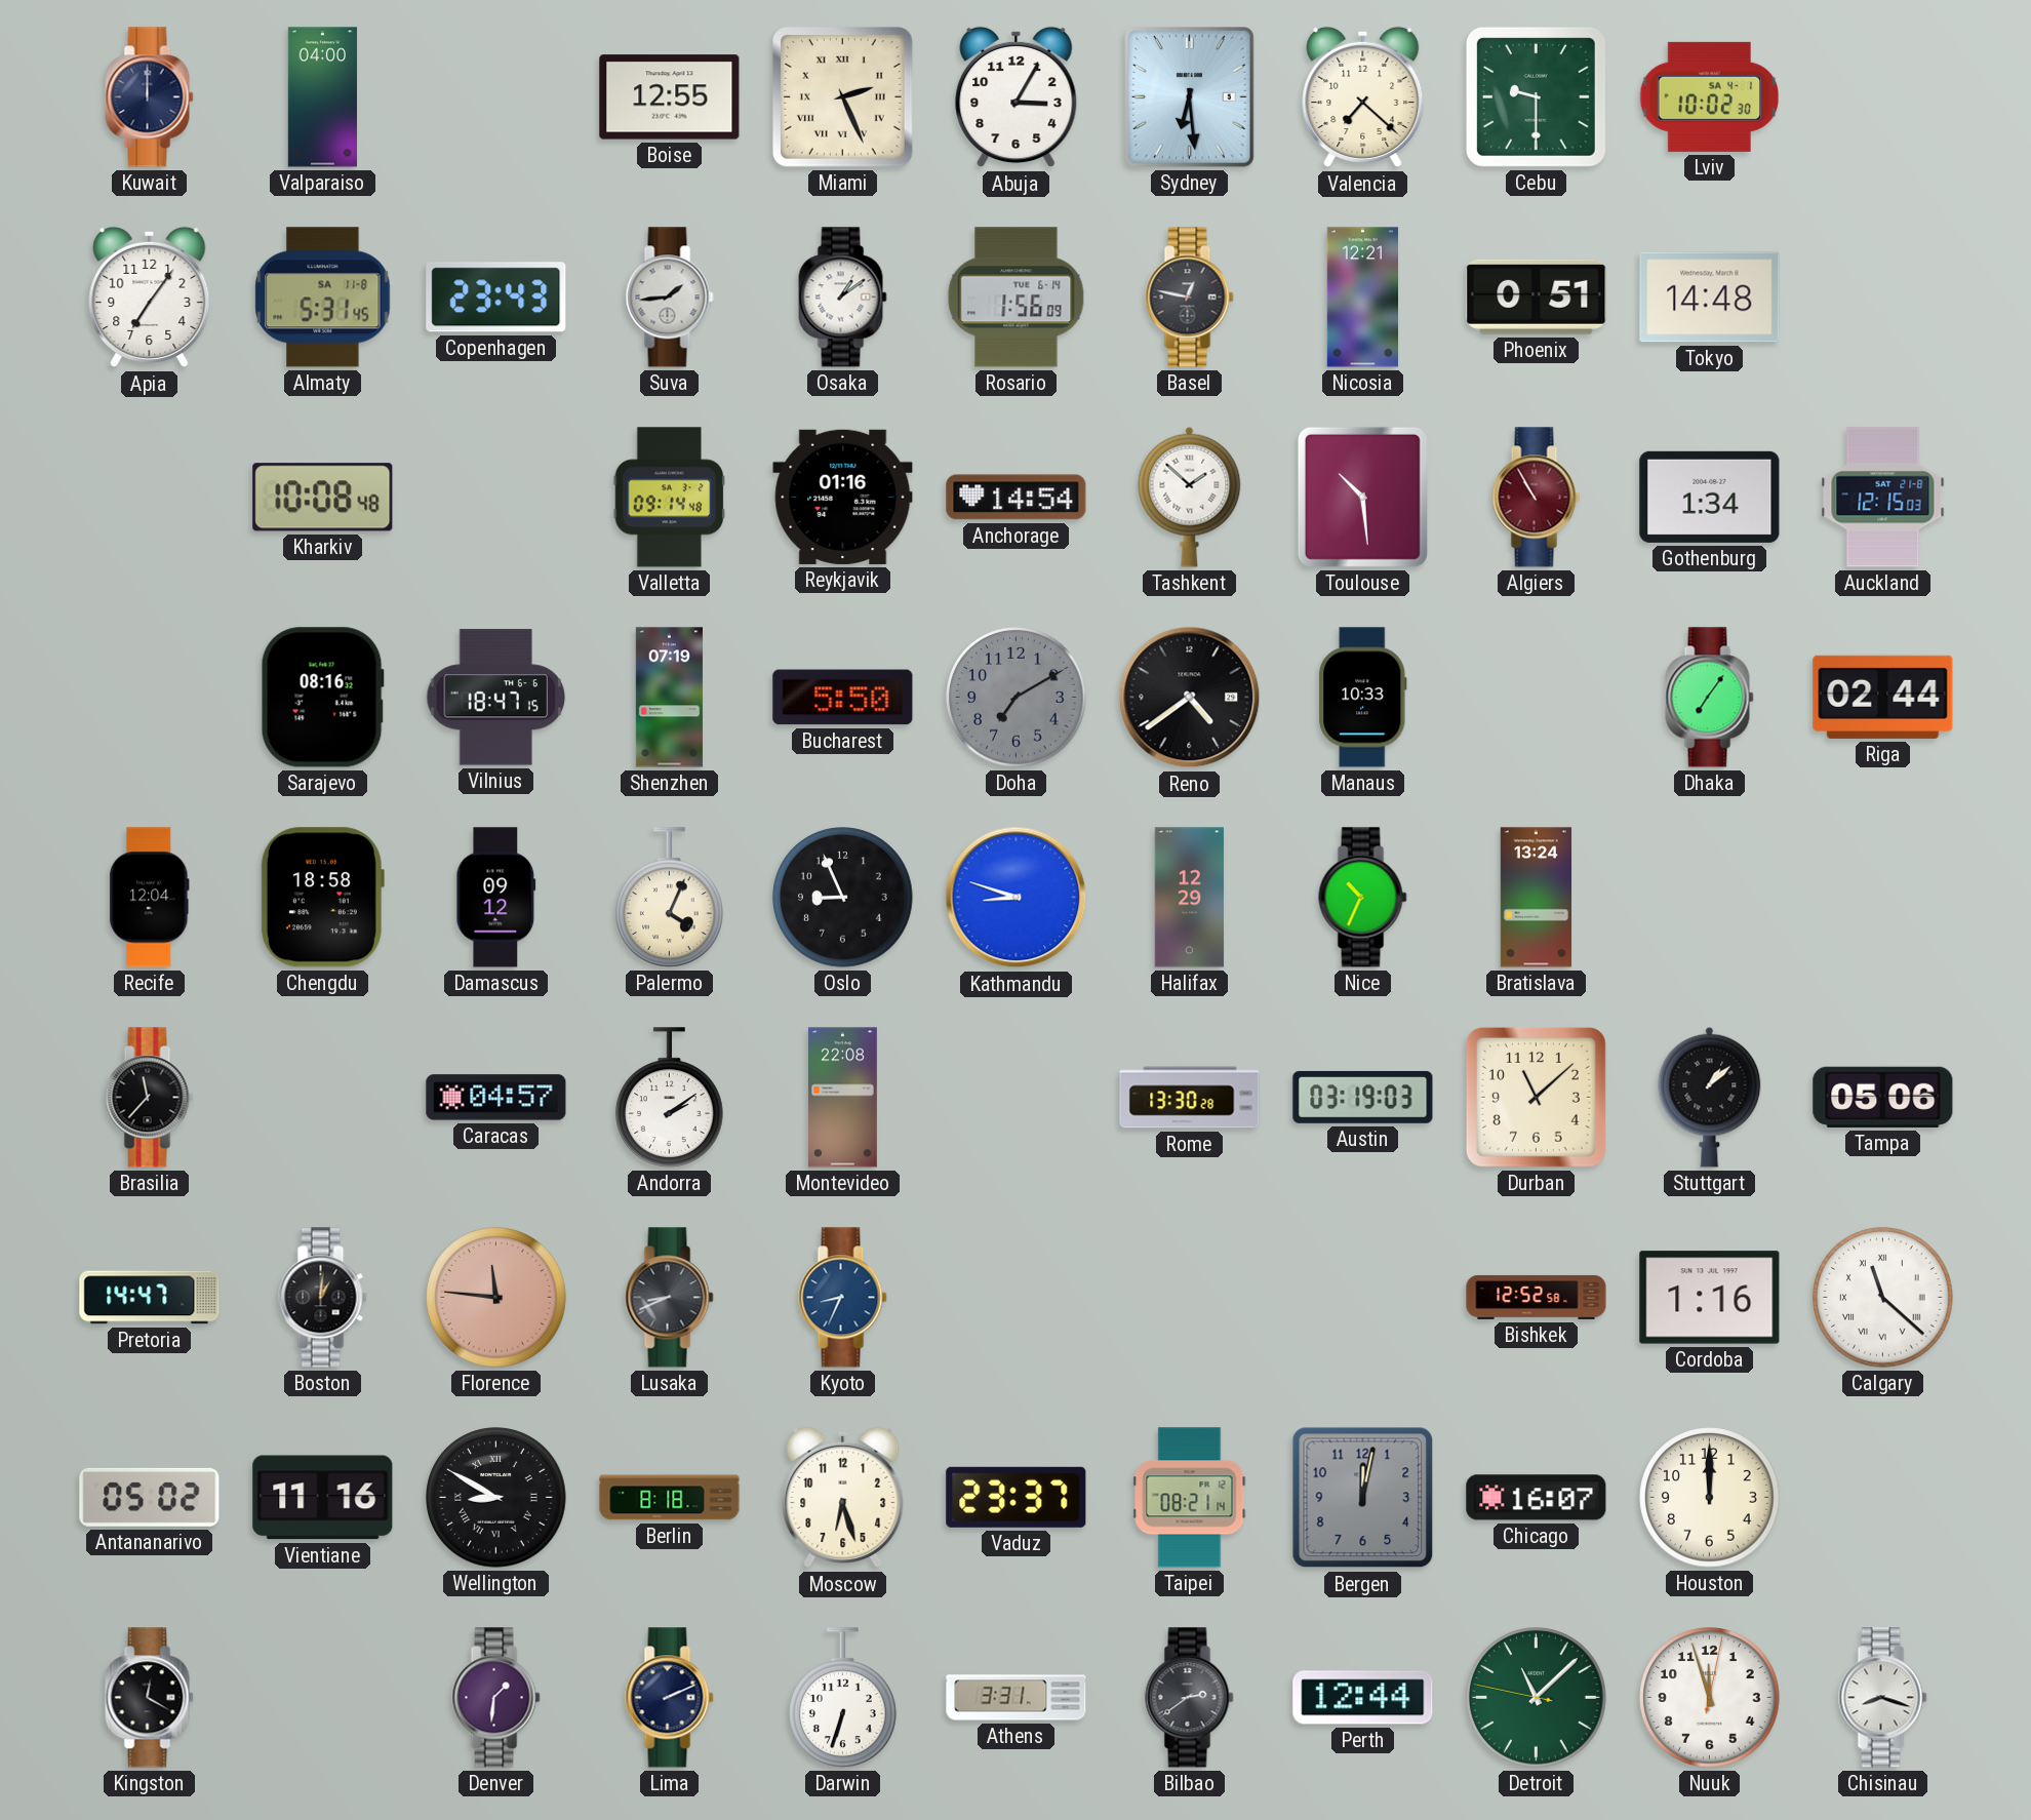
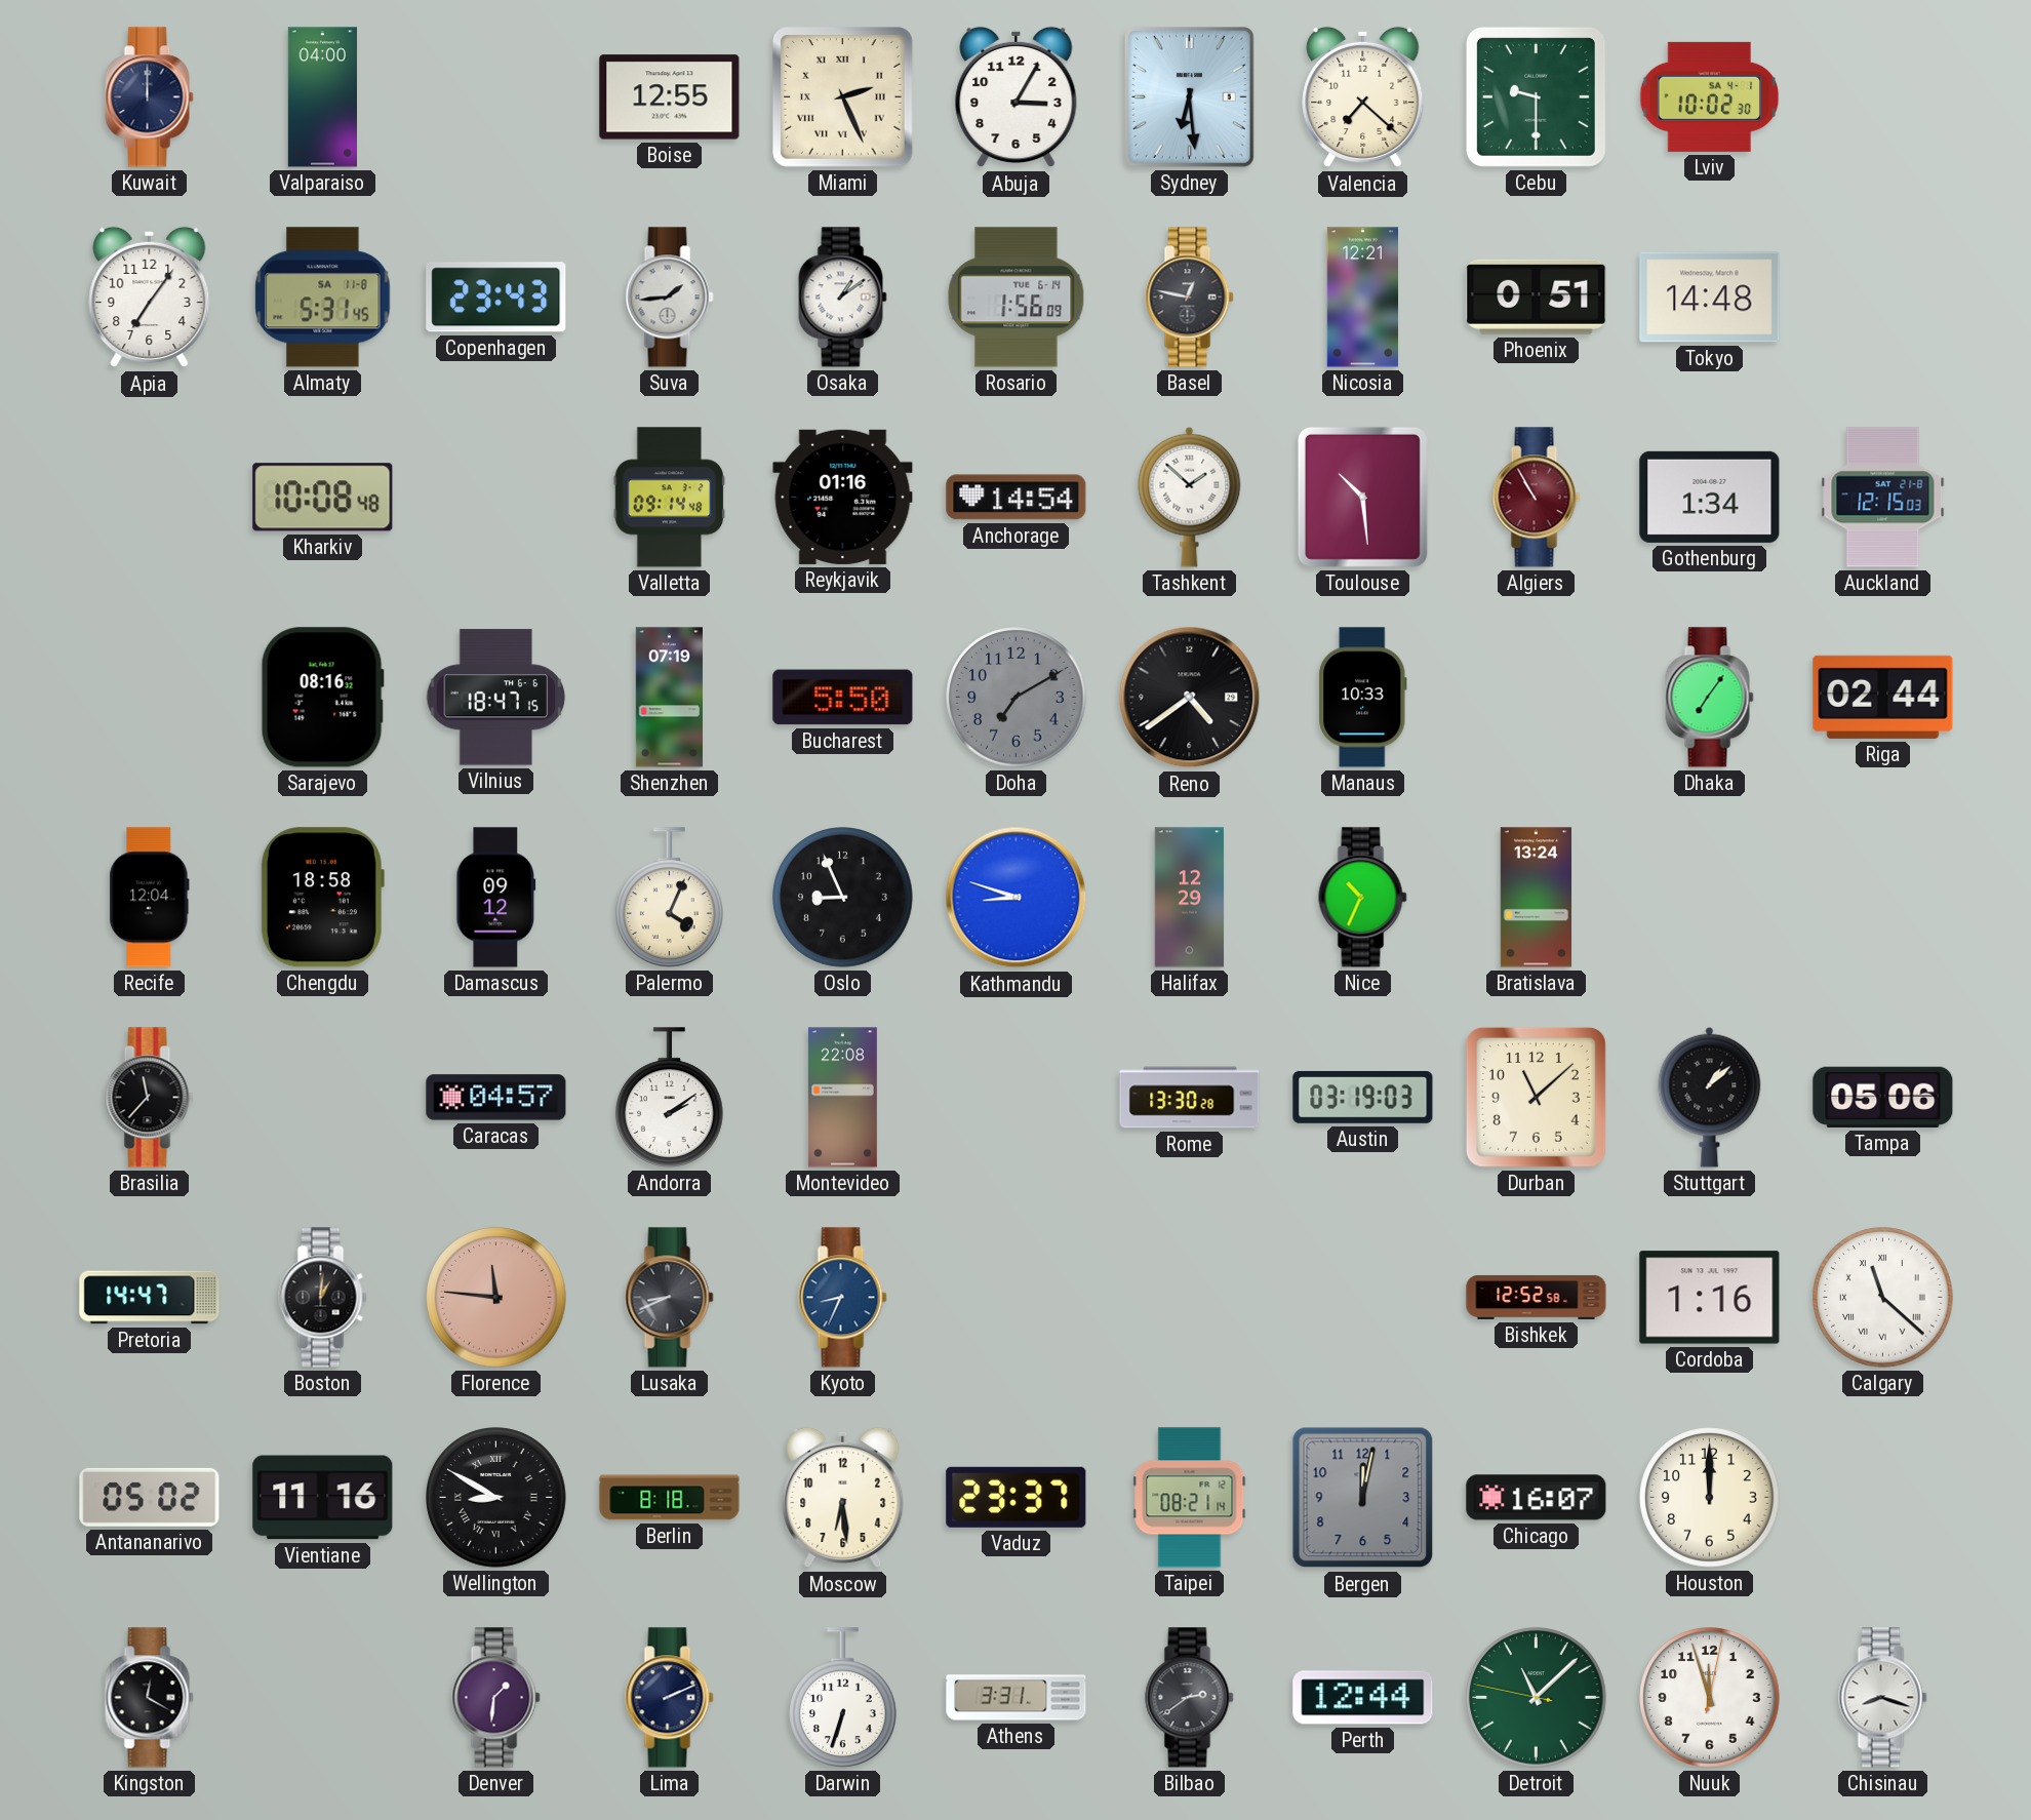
Moscow: 6:27 -> 6:29 (843, 1498)
